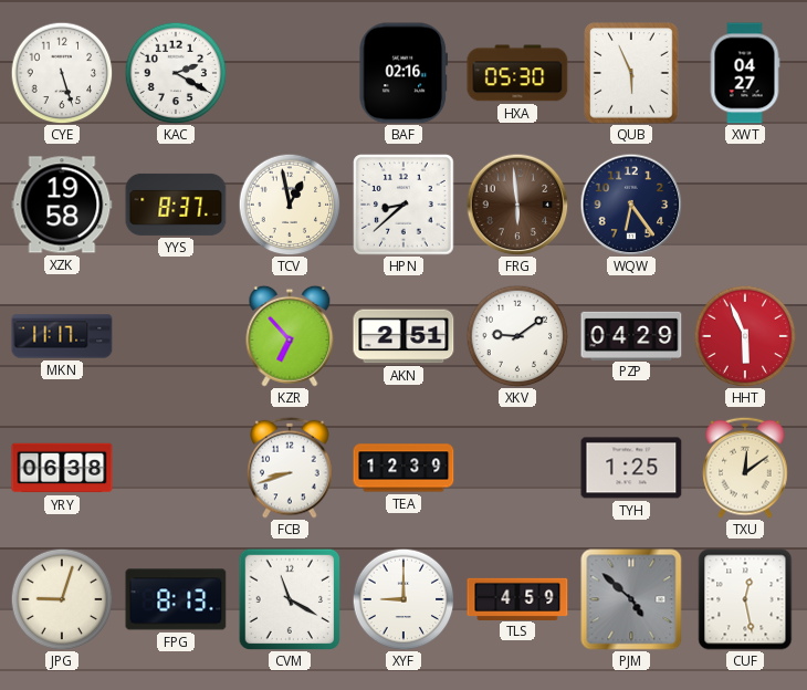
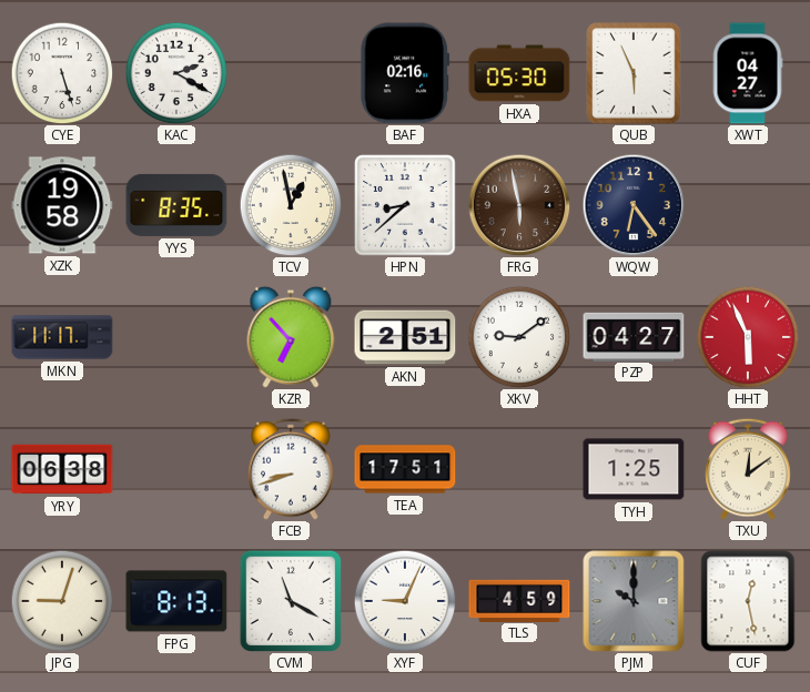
YYS: 8:37 -> 8:35 (176, 205)
FRG: 5:59 -> 5:58 (519, 205)
PZP: 04:29 -> 04:27 (634, 336)
TEA: 12:39 -> 17:51 (405, 469)
XYF: 9:00 -> 9:04 (405, 601)
PJM: 4:52 -> 10:00 (634, 601)
